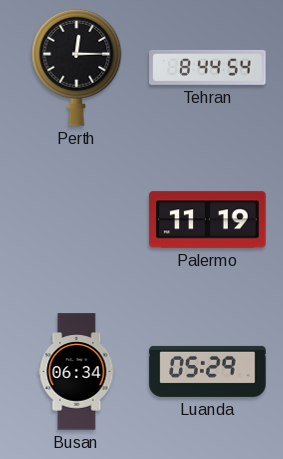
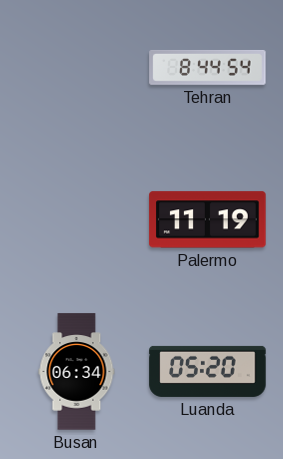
Perth: 12:15 -> none (77, 67)
Luanda: 05:29 -> 05:20 (208, 371)
